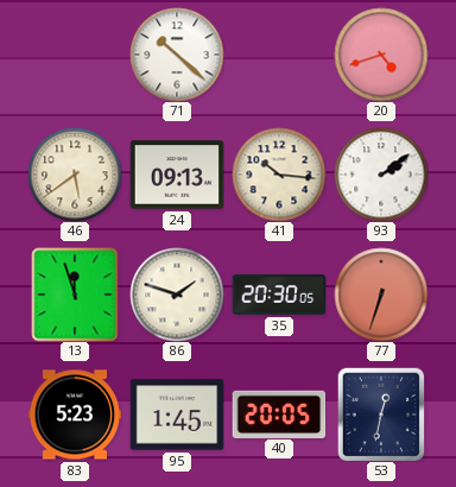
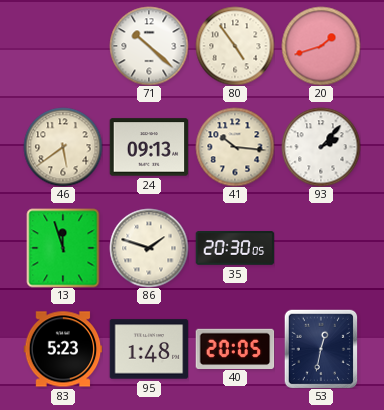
80: none -> 4:54 (235, 46)
20: 4:42 -> 1:42 (321, 46)
93: 2:09 -> 2:07 (321, 147)
77: 6:33 -> none (381, 295)
95: 1:45 -> 1:48 (149, 349)
